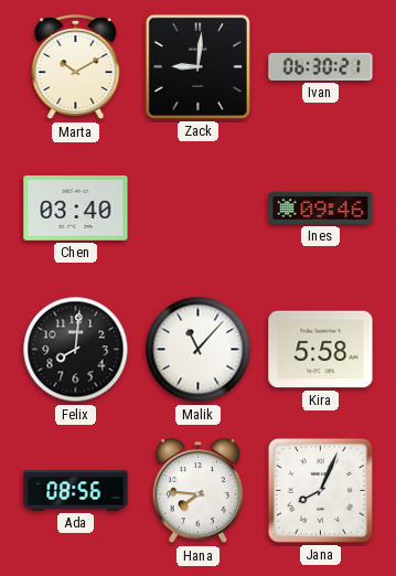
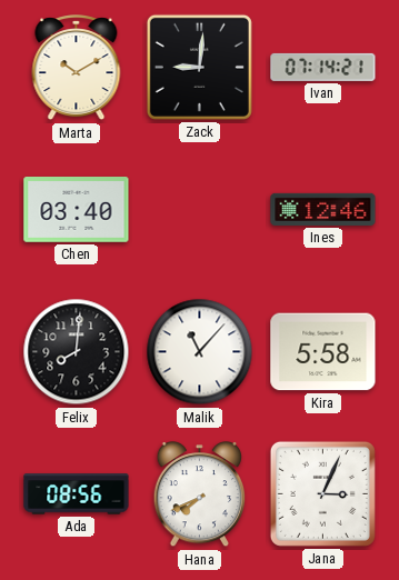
Ivan: 06:30 -> 07:14 (323, 67)
Ines: 09:46 -> 12:46 (323, 209)
Hana: 7:46 -> 7:41 (200, 494)
Jana: 8:04 -> 3:04 (322, 493)
